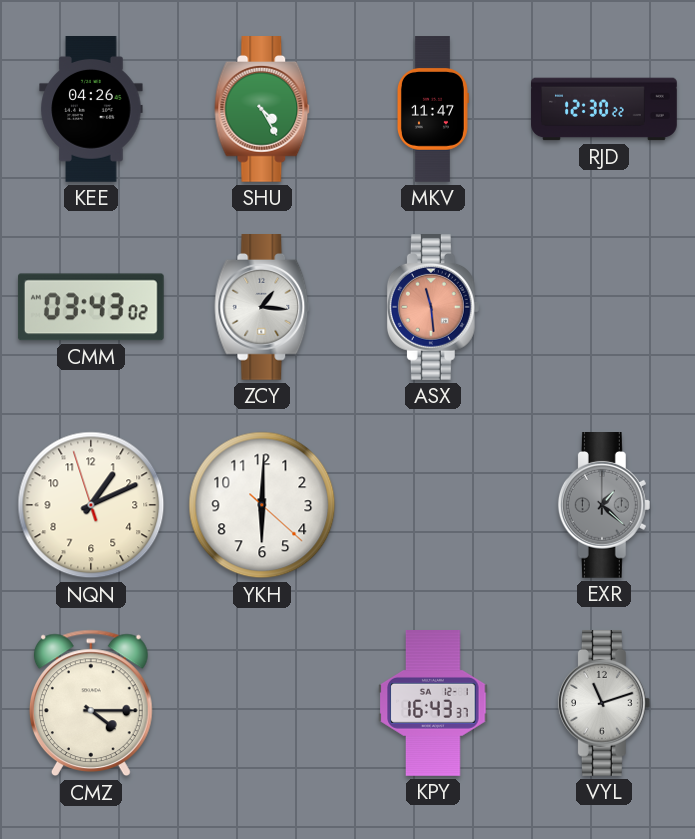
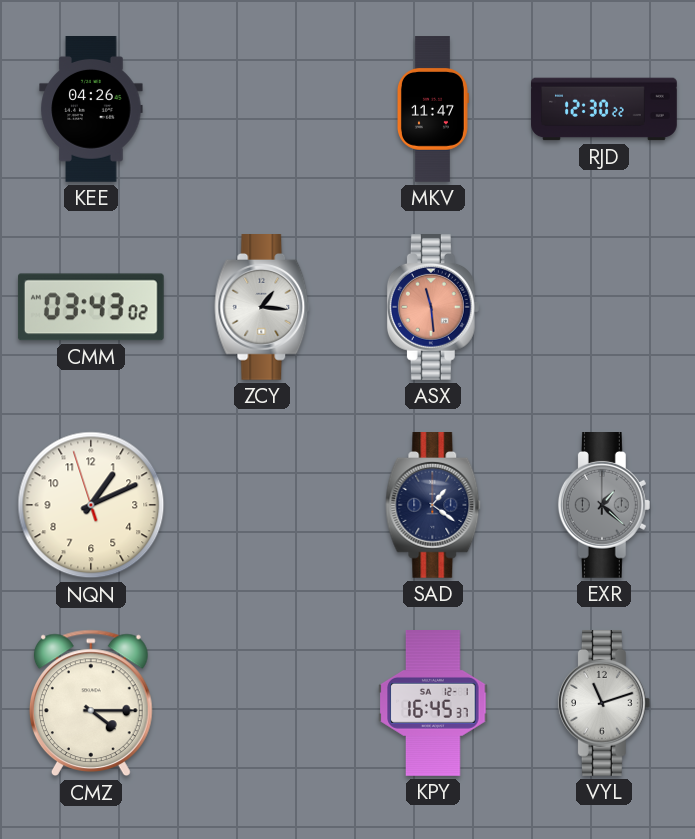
SHU: 4:25 -> none (262, 110)
YKH: 6:00 -> none (262, 505)
SAD: none -> 1:21 (433, 506)
KPY: 16:43 -> 16:45 (433, 704)
